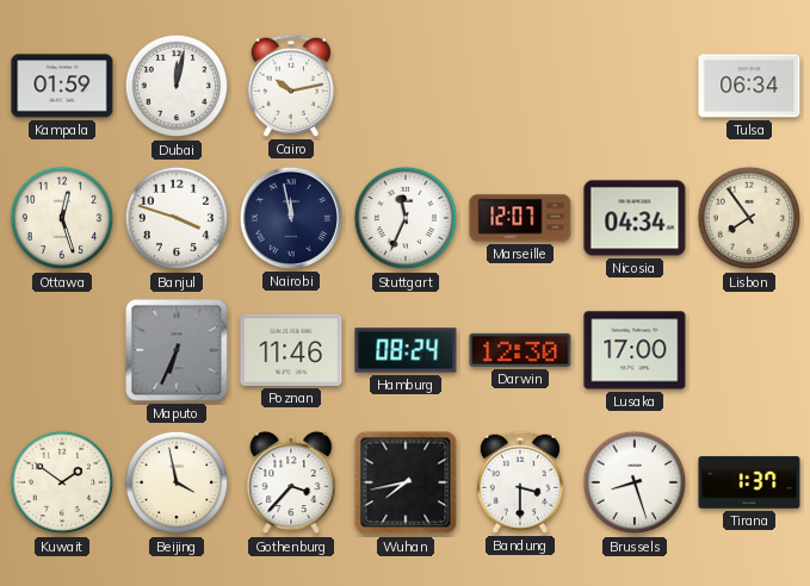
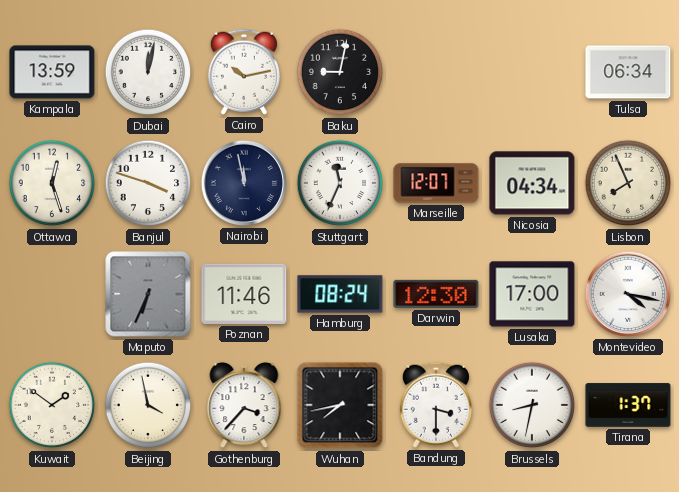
Kampala: 01:59 -> 13:59 (52, 72)
Baku: none -> 9:02 (340, 72)
Lisbon: 7:54 -> 7:56 (628, 183)
Montevideo: none -> 4:17 (628, 294)
Brussels: 8:27 -> 8:32 (532, 405)
